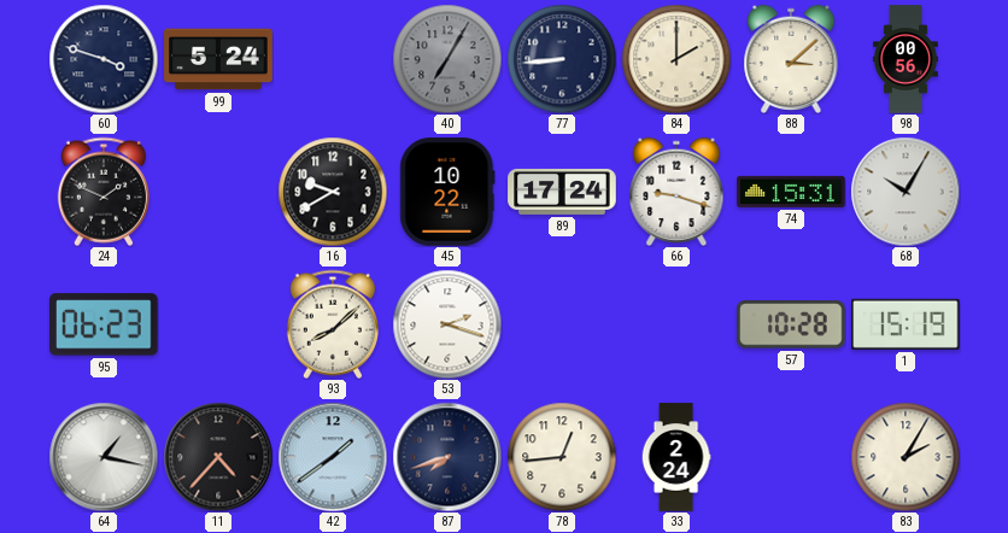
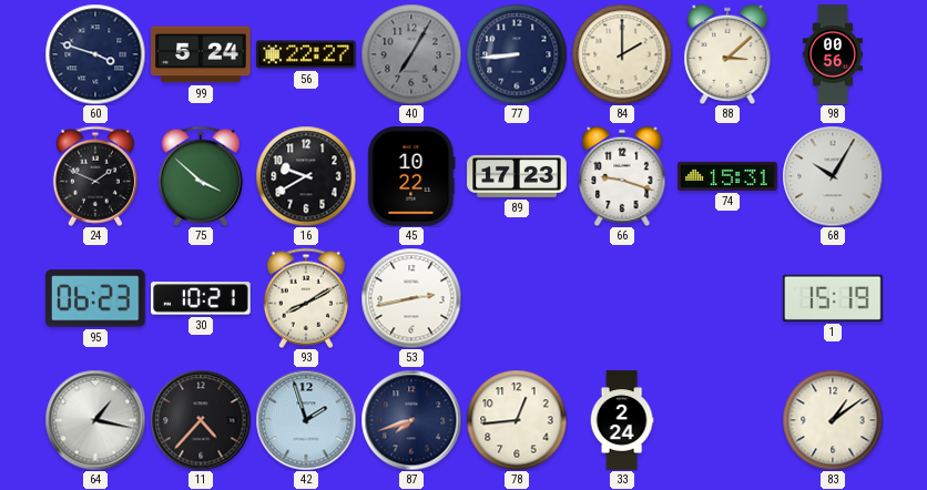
56: none -> 22:27 (306, 54)
75: none -> 3:52 (201, 176)
89: 17:24 -> 17:23 (517, 176)
30: none -> 10:21 (201, 298)
93: 8:08 -> 8:10 (306, 298)
53: 2:18 -> 2:43 (411, 298)
57: 10:28 -> none (792, 324)
42: 1:39 -> 1:57 (306, 420)
83: 2:05 -> 1:09 (833, 420)
